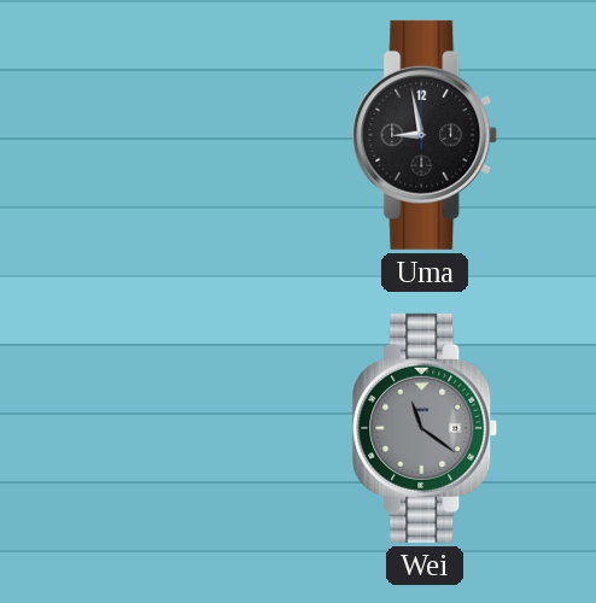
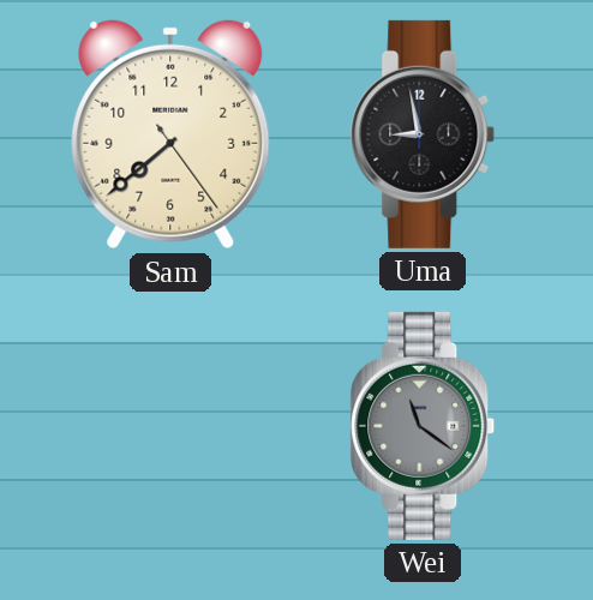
Sam: none -> 7:38 (170, 134)
